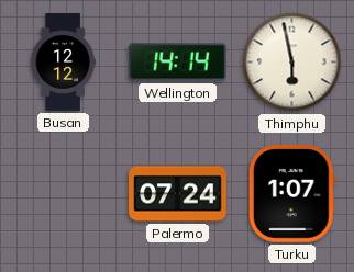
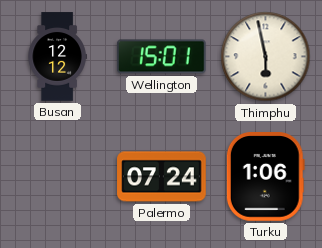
Wellington: 14:14 -> 15:01 (161, 57)
Turku: 1:07 -> 1:06 (265, 177)
